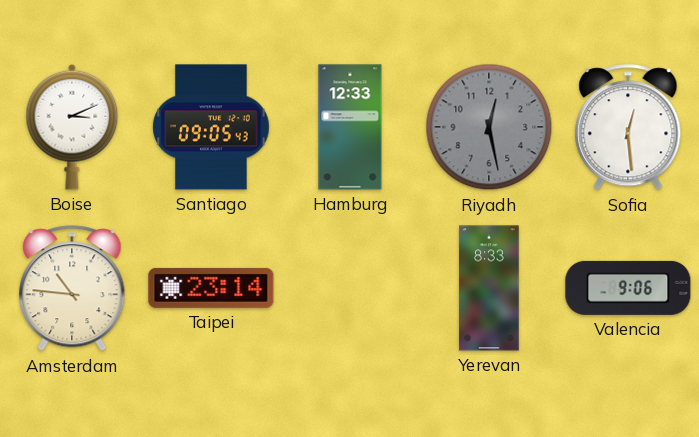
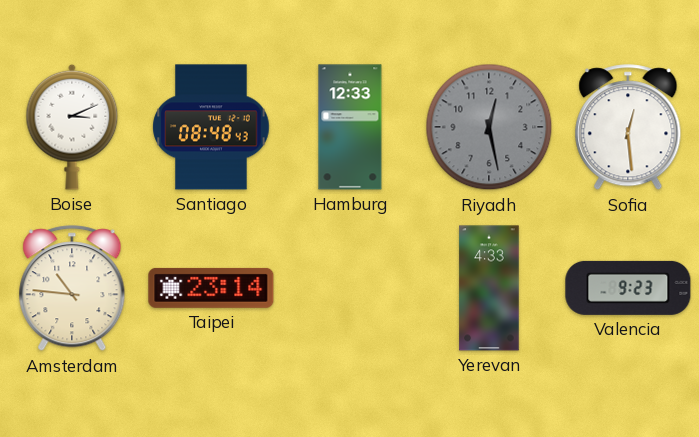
Santiago: 09:05 -> 08:48 (211, 127)
Yerevan: 8:33 -> 4:33 (489, 288)
Valencia: 9:06 -> 9:23 (628, 288)
